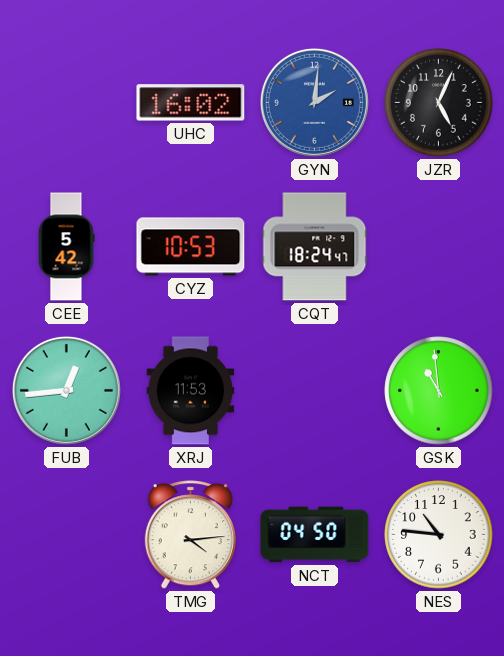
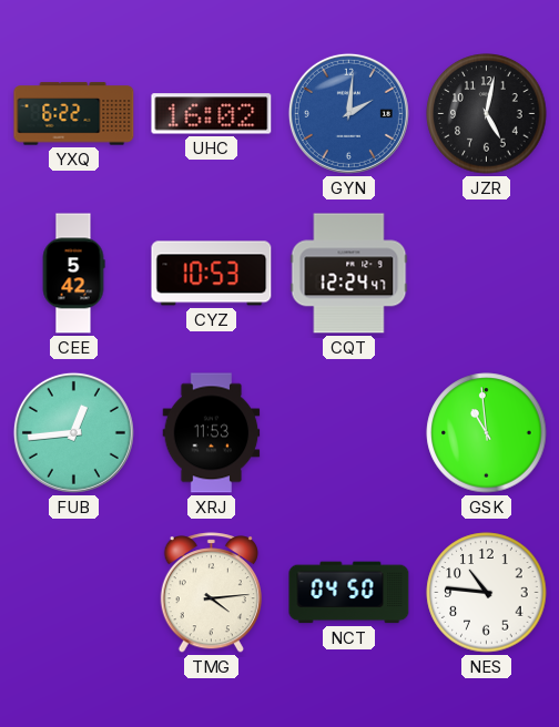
YXQ: none -> 6:22 (74, 114)
JZR: 5:04 -> 5:02 (487, 114)
CQT: 18:24 -> 12:24 (349, 274)
